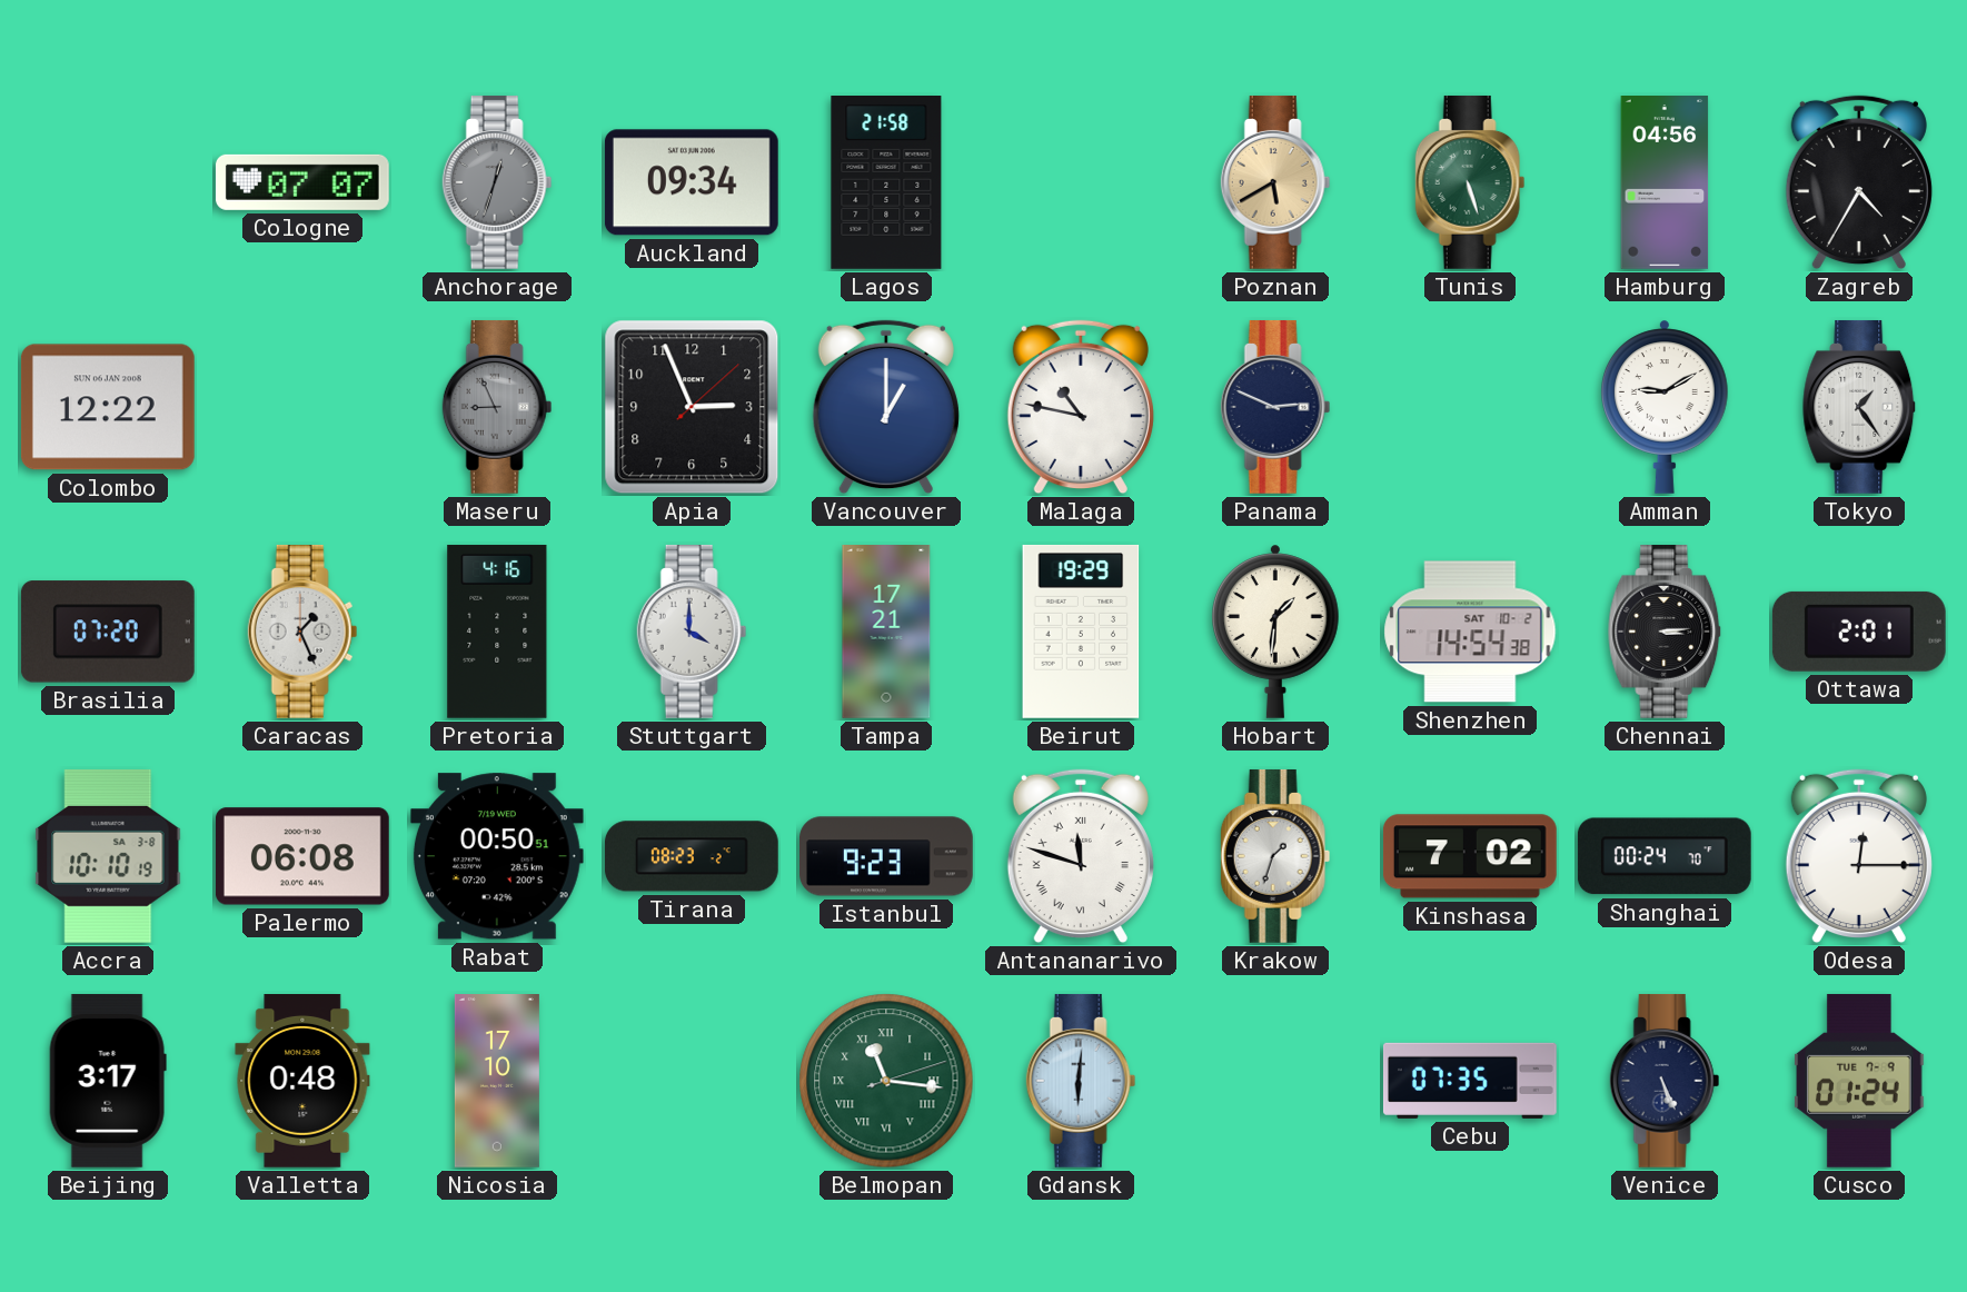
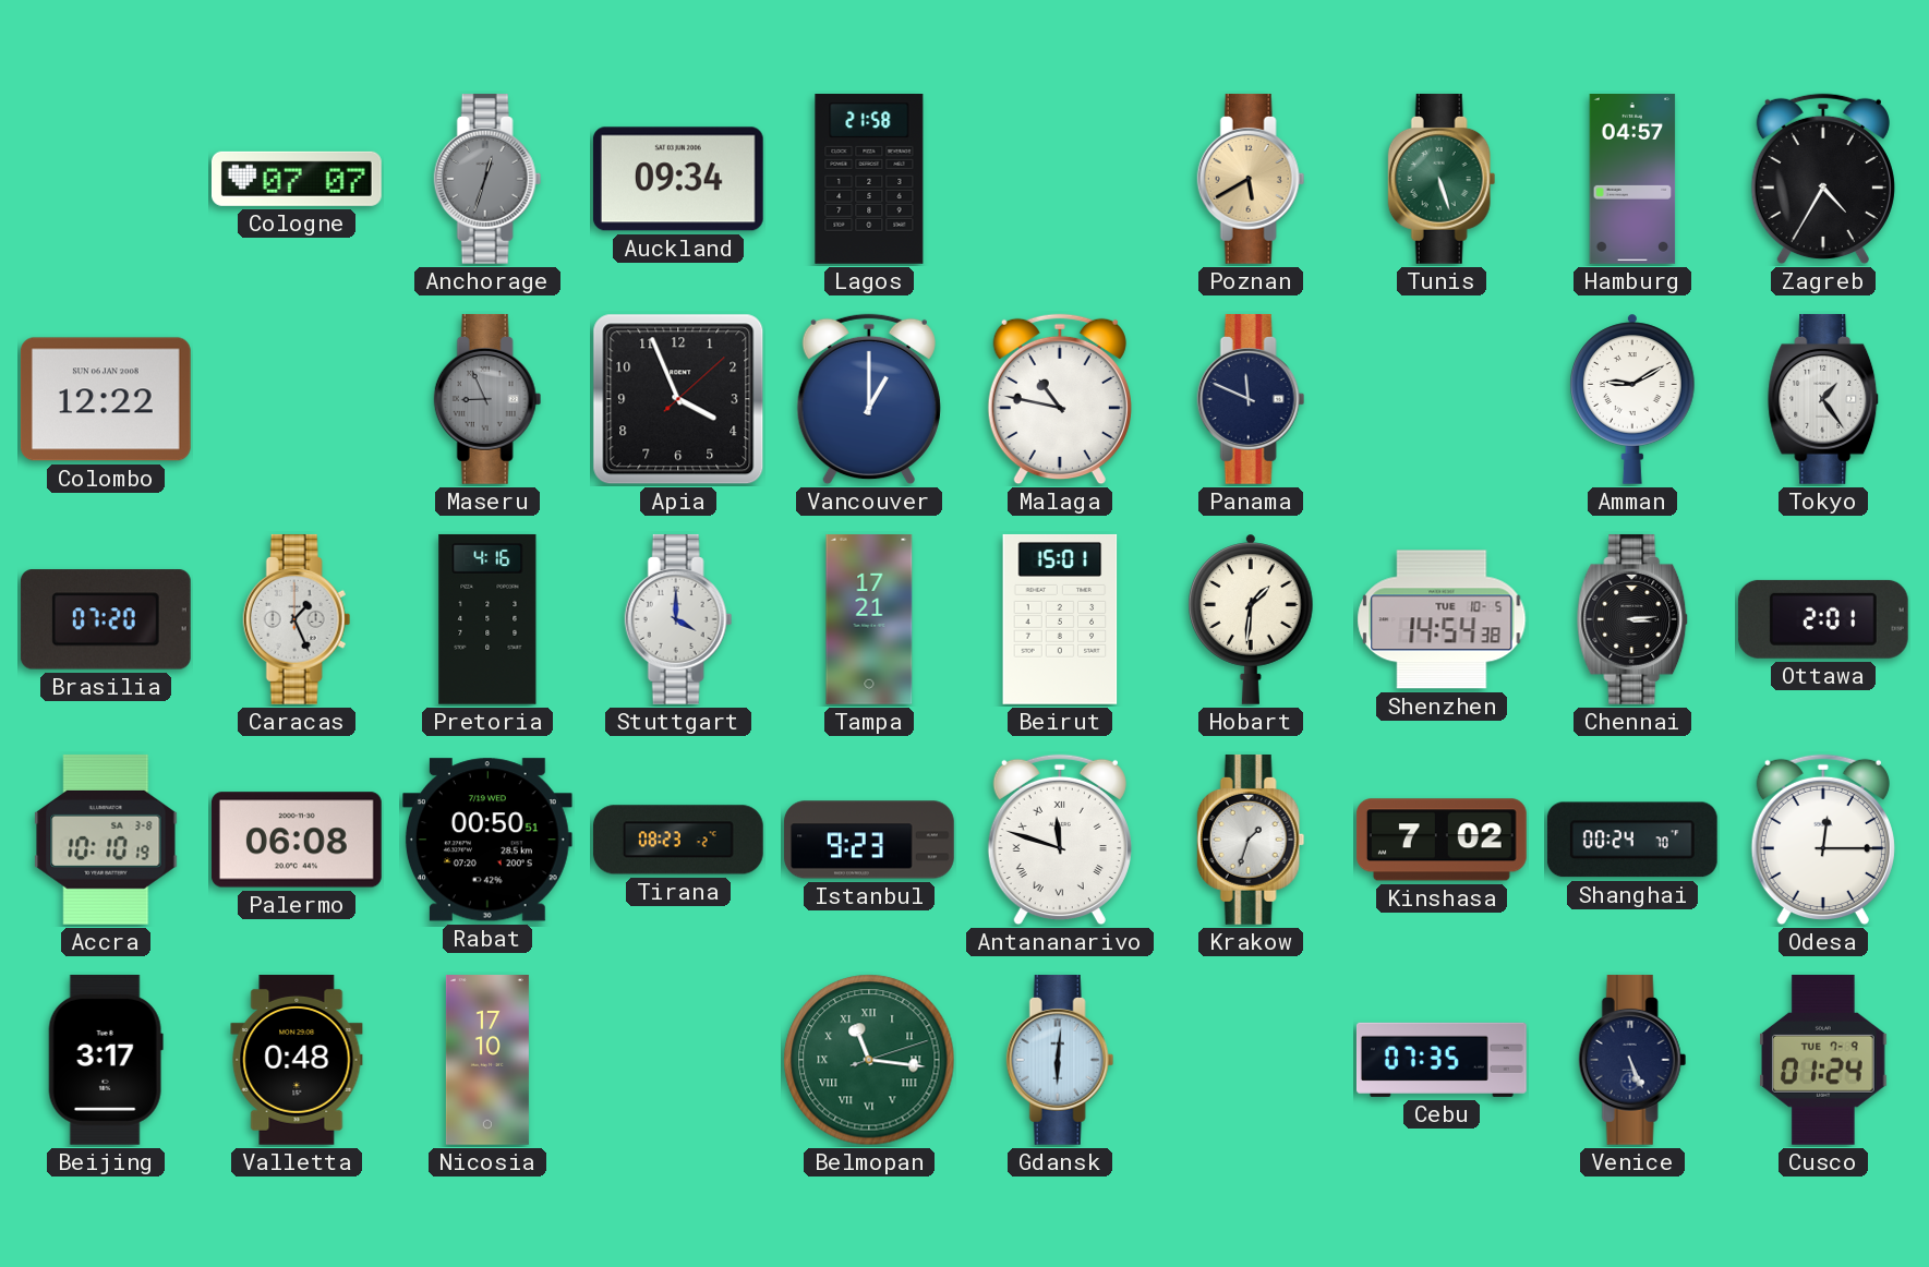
Hamburg: 04:56 -> 04:57 (1632, 180)
Apia: 2:56 -> 3:56 (678, 399)
Panama: 2:49 -> 11:49 (1251, 399)
Beirut: 19:29 -> 15:01 (1060, 619)
Shenzhen date: SAT 10-2 -> TUE 10-5 (1442, 619)
